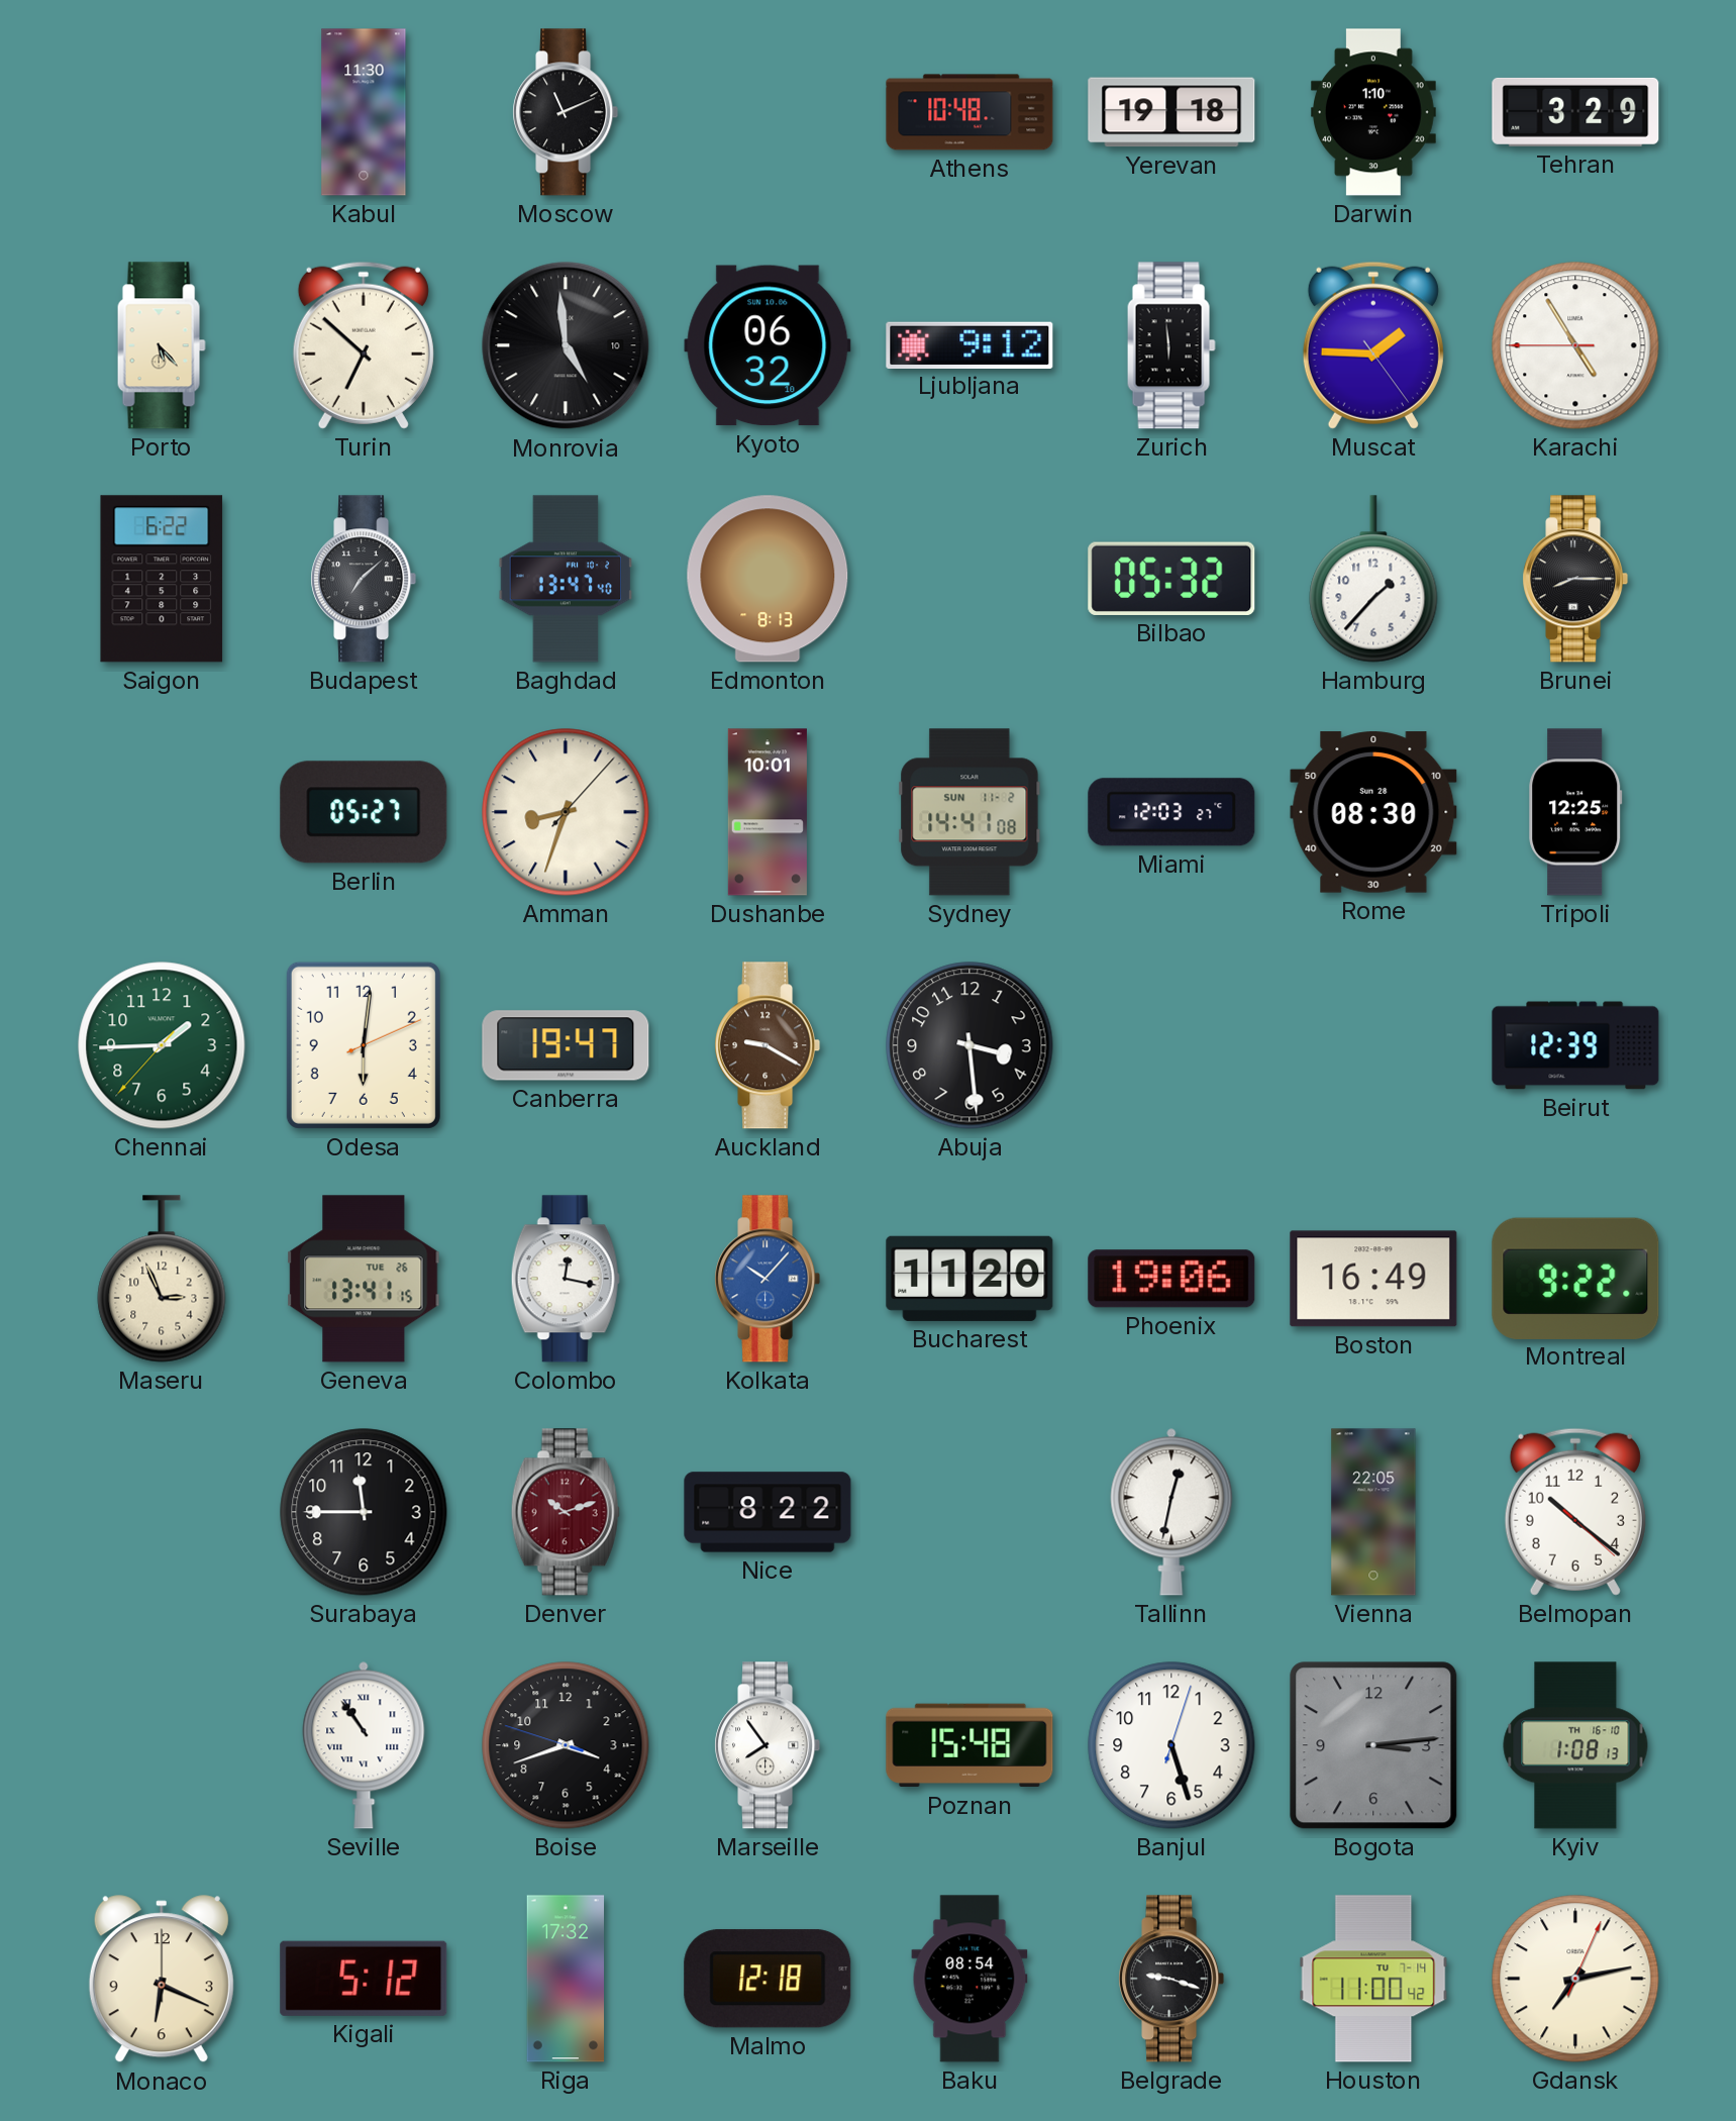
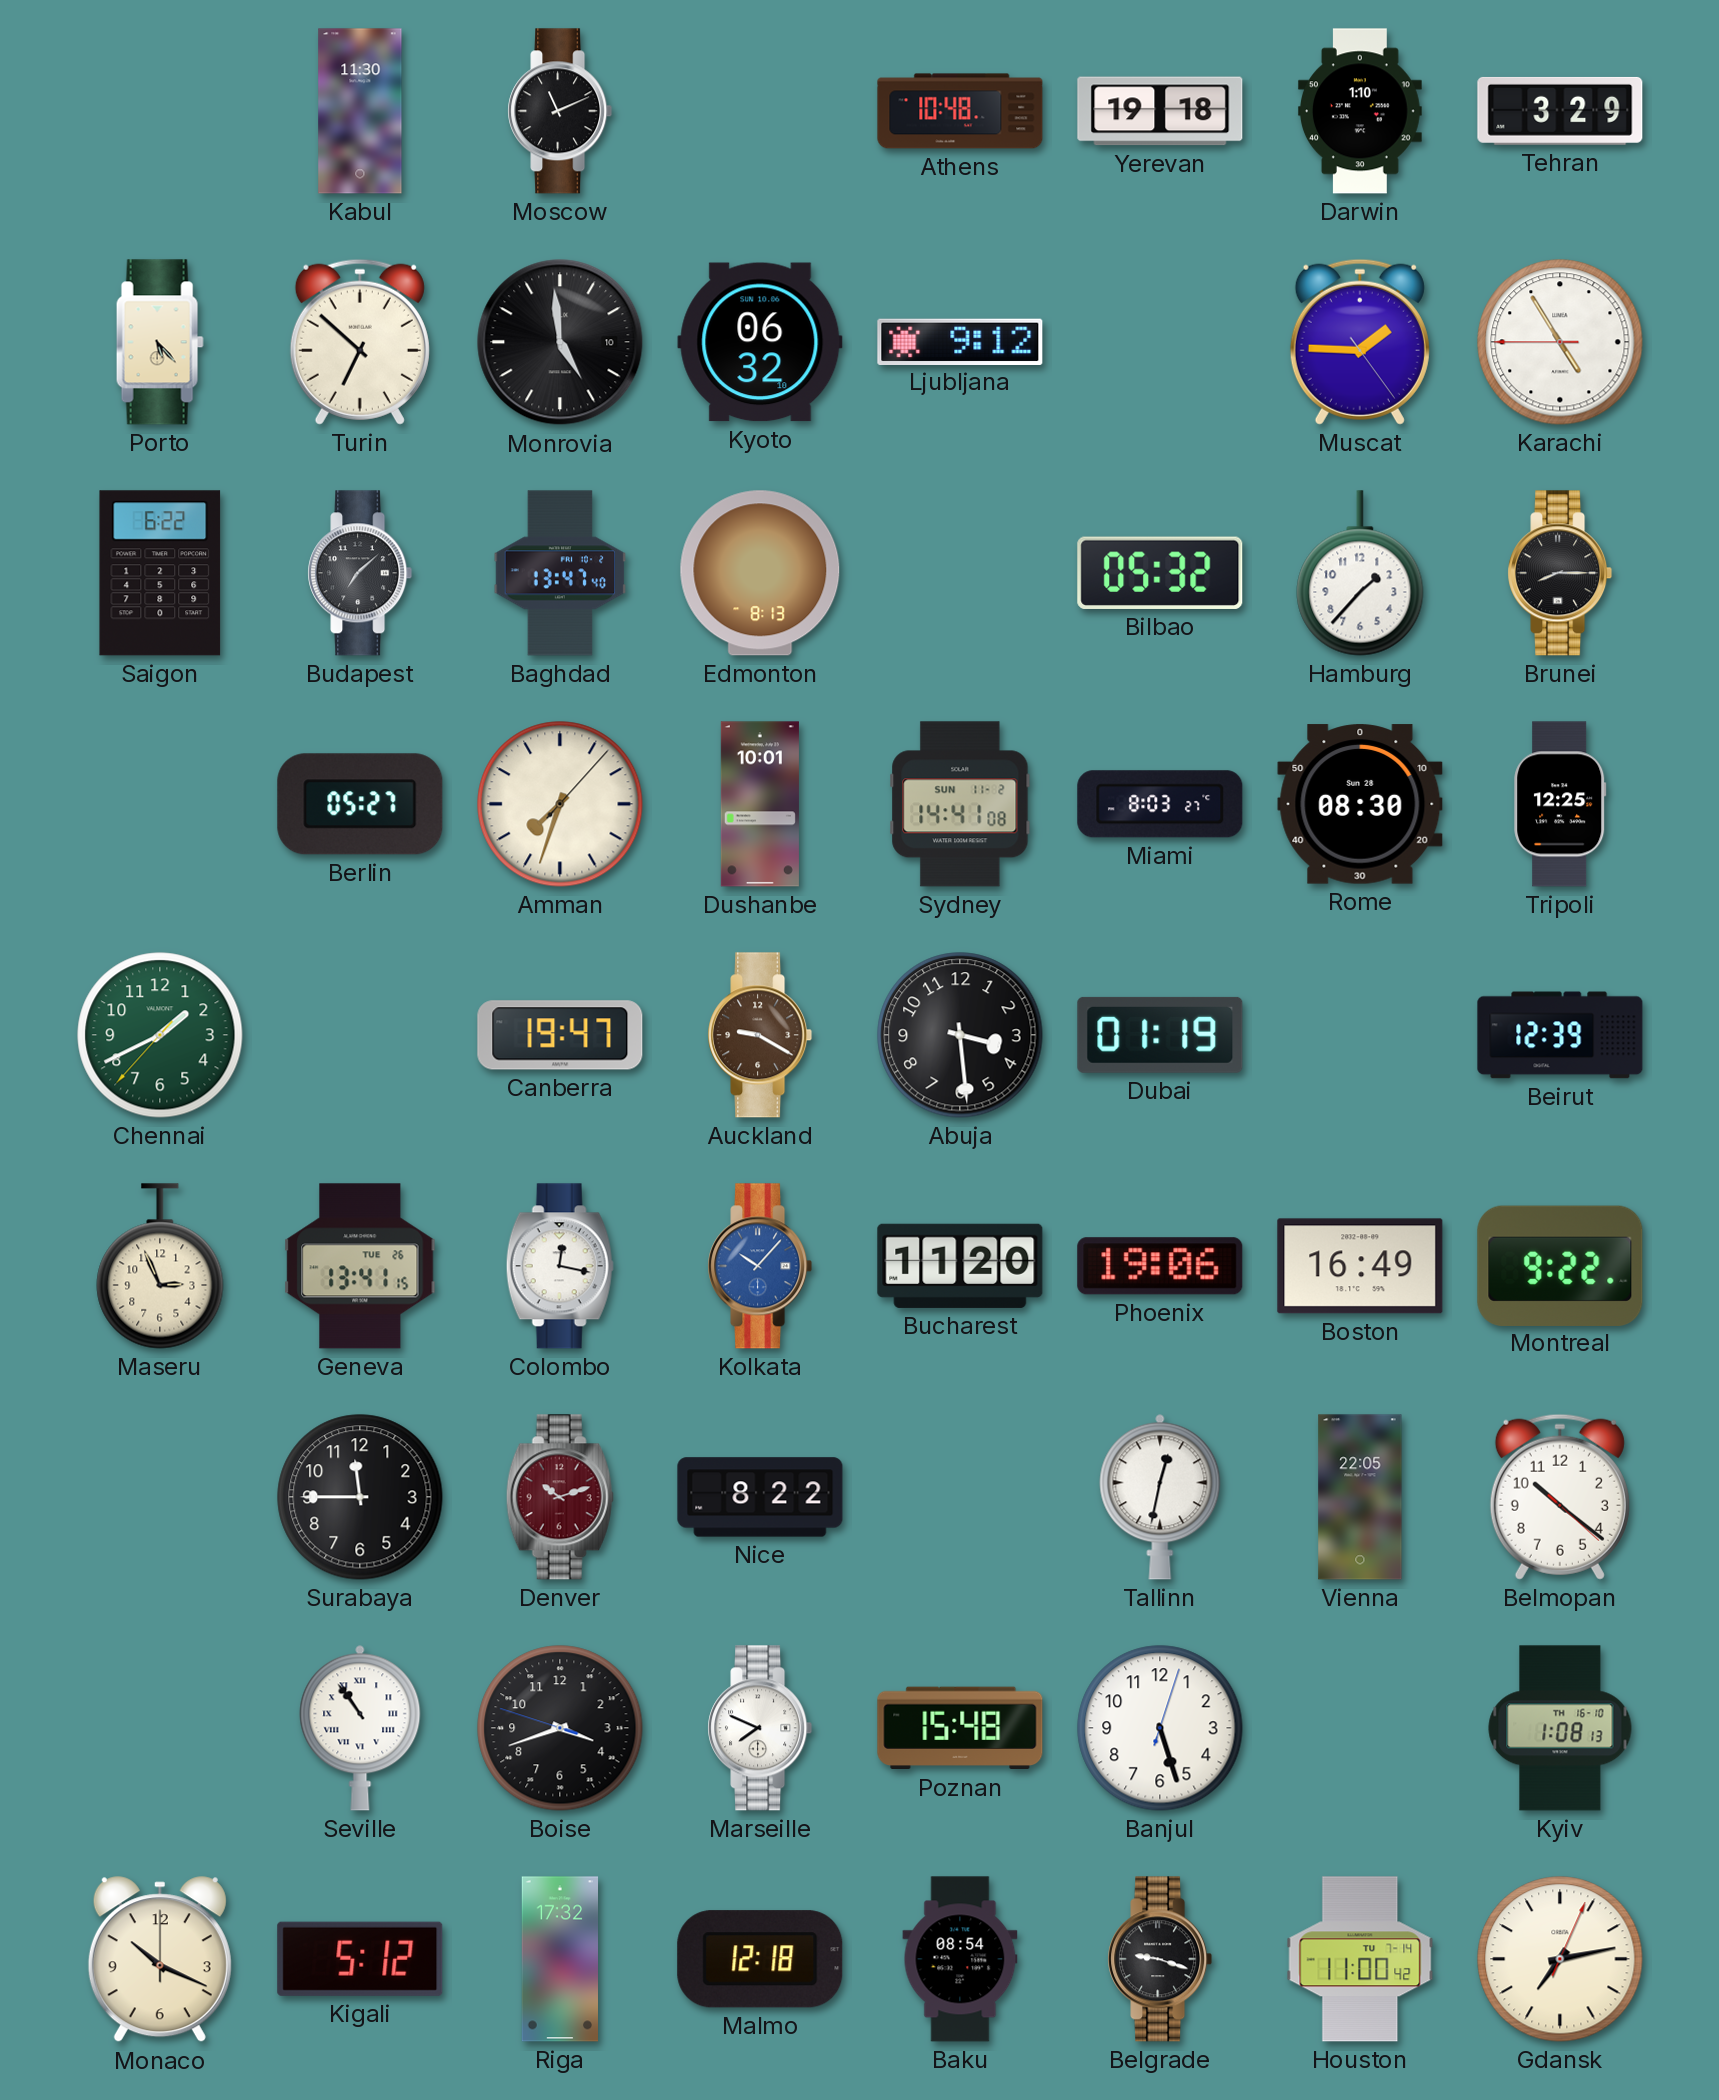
Zurich: 5:59 -> none (1171, 345)
Amman: 8:33 -> 7:33 (560, 804)
Miami: 12:03 -> 8:03 (1160, 804)
Chennai: 1:44 -> 1:40 (160, 1035)
Odesa: 6:01 -> none (364, 1045)
Dubai: none -> 01:19 (1160, 1035)
Marseille: 7:54 -> 7:49 (760, 1728)
Bogota: 3:14 -> none (1373, 1745)
Monaco: 6:19 -> 10:19 (160, 1960)
